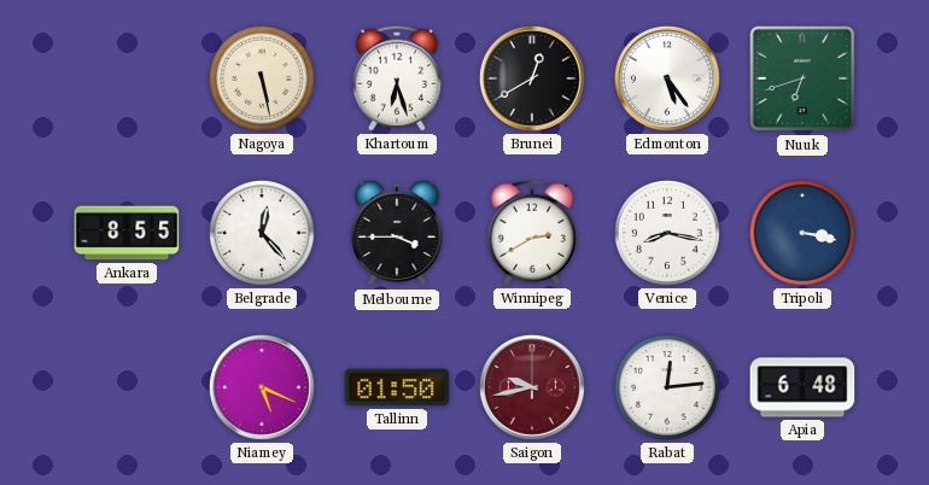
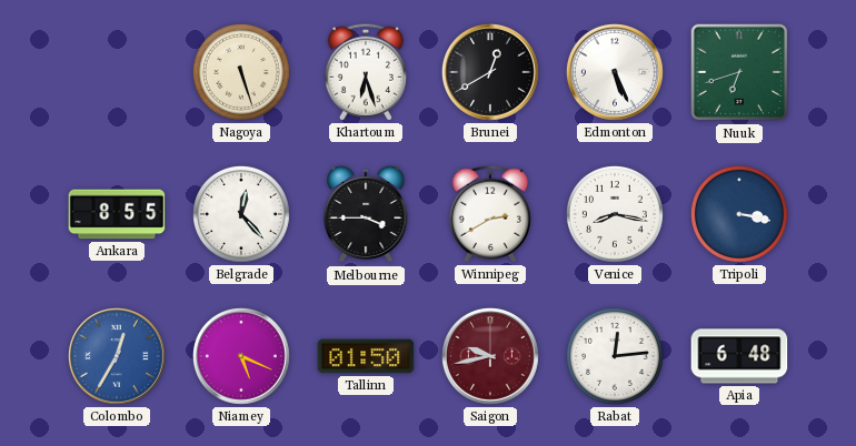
Nagoya: 5:28 -> 5:27 (241, 72)
Edmonton: 5:24 -> 5:26 (615, 72)
Colombo: none -> 12:35 (117, 356)
